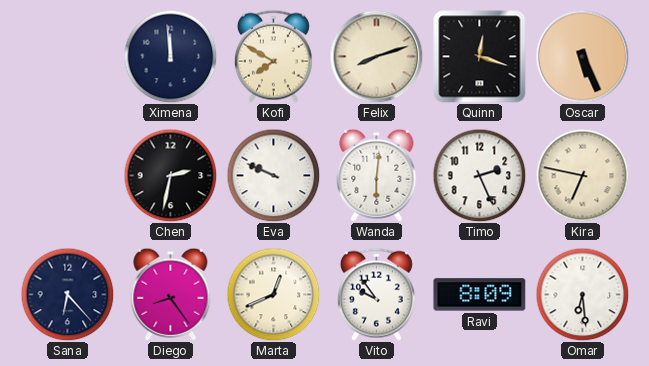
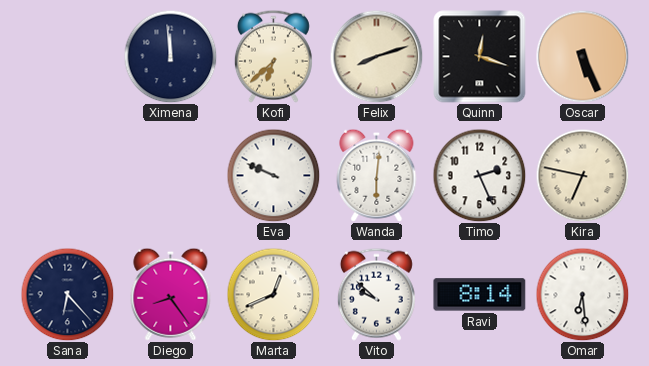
Kofi: 7:50 -> 6:38 (273, 56)
Chen: 2:32 -> none (170, 175)
Vito: 9:54 -> 9:52 (376, 294)
Ravi: 8:09 -> 8:14 (480, 295)
